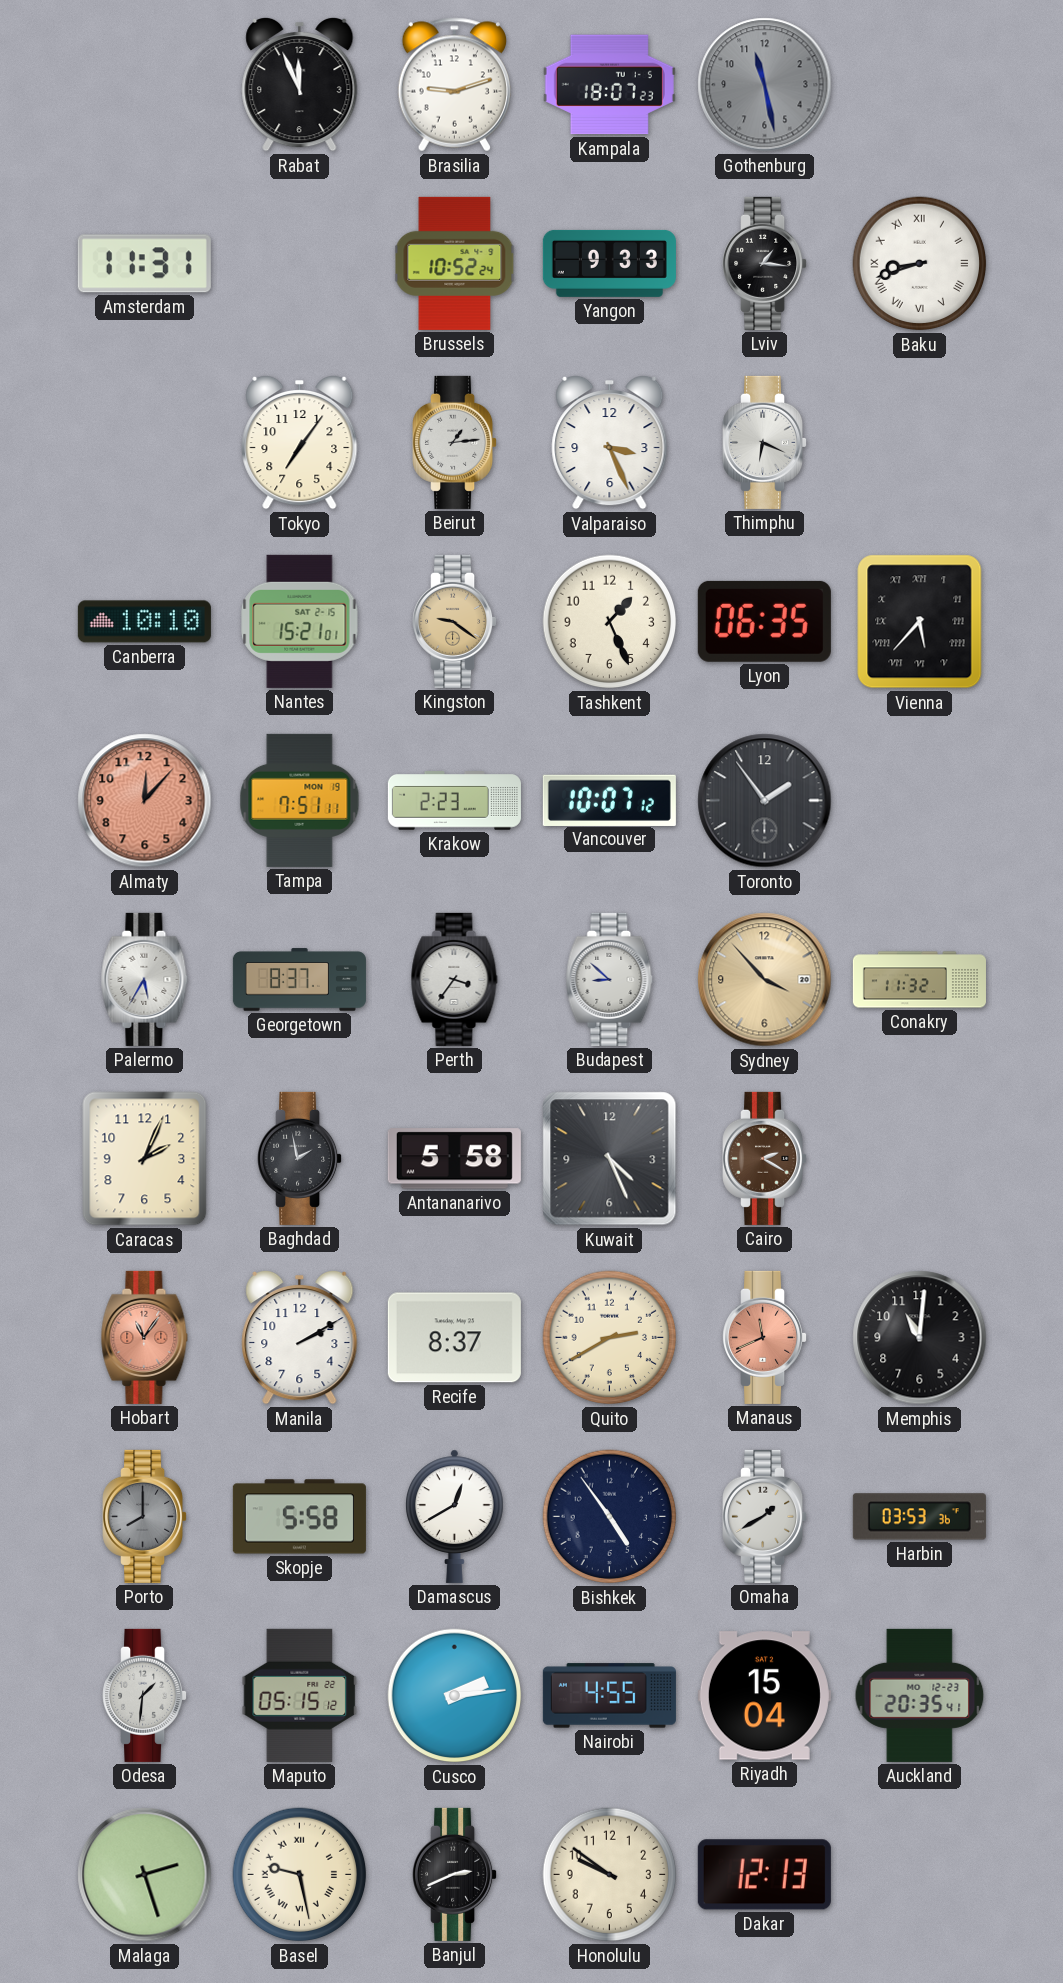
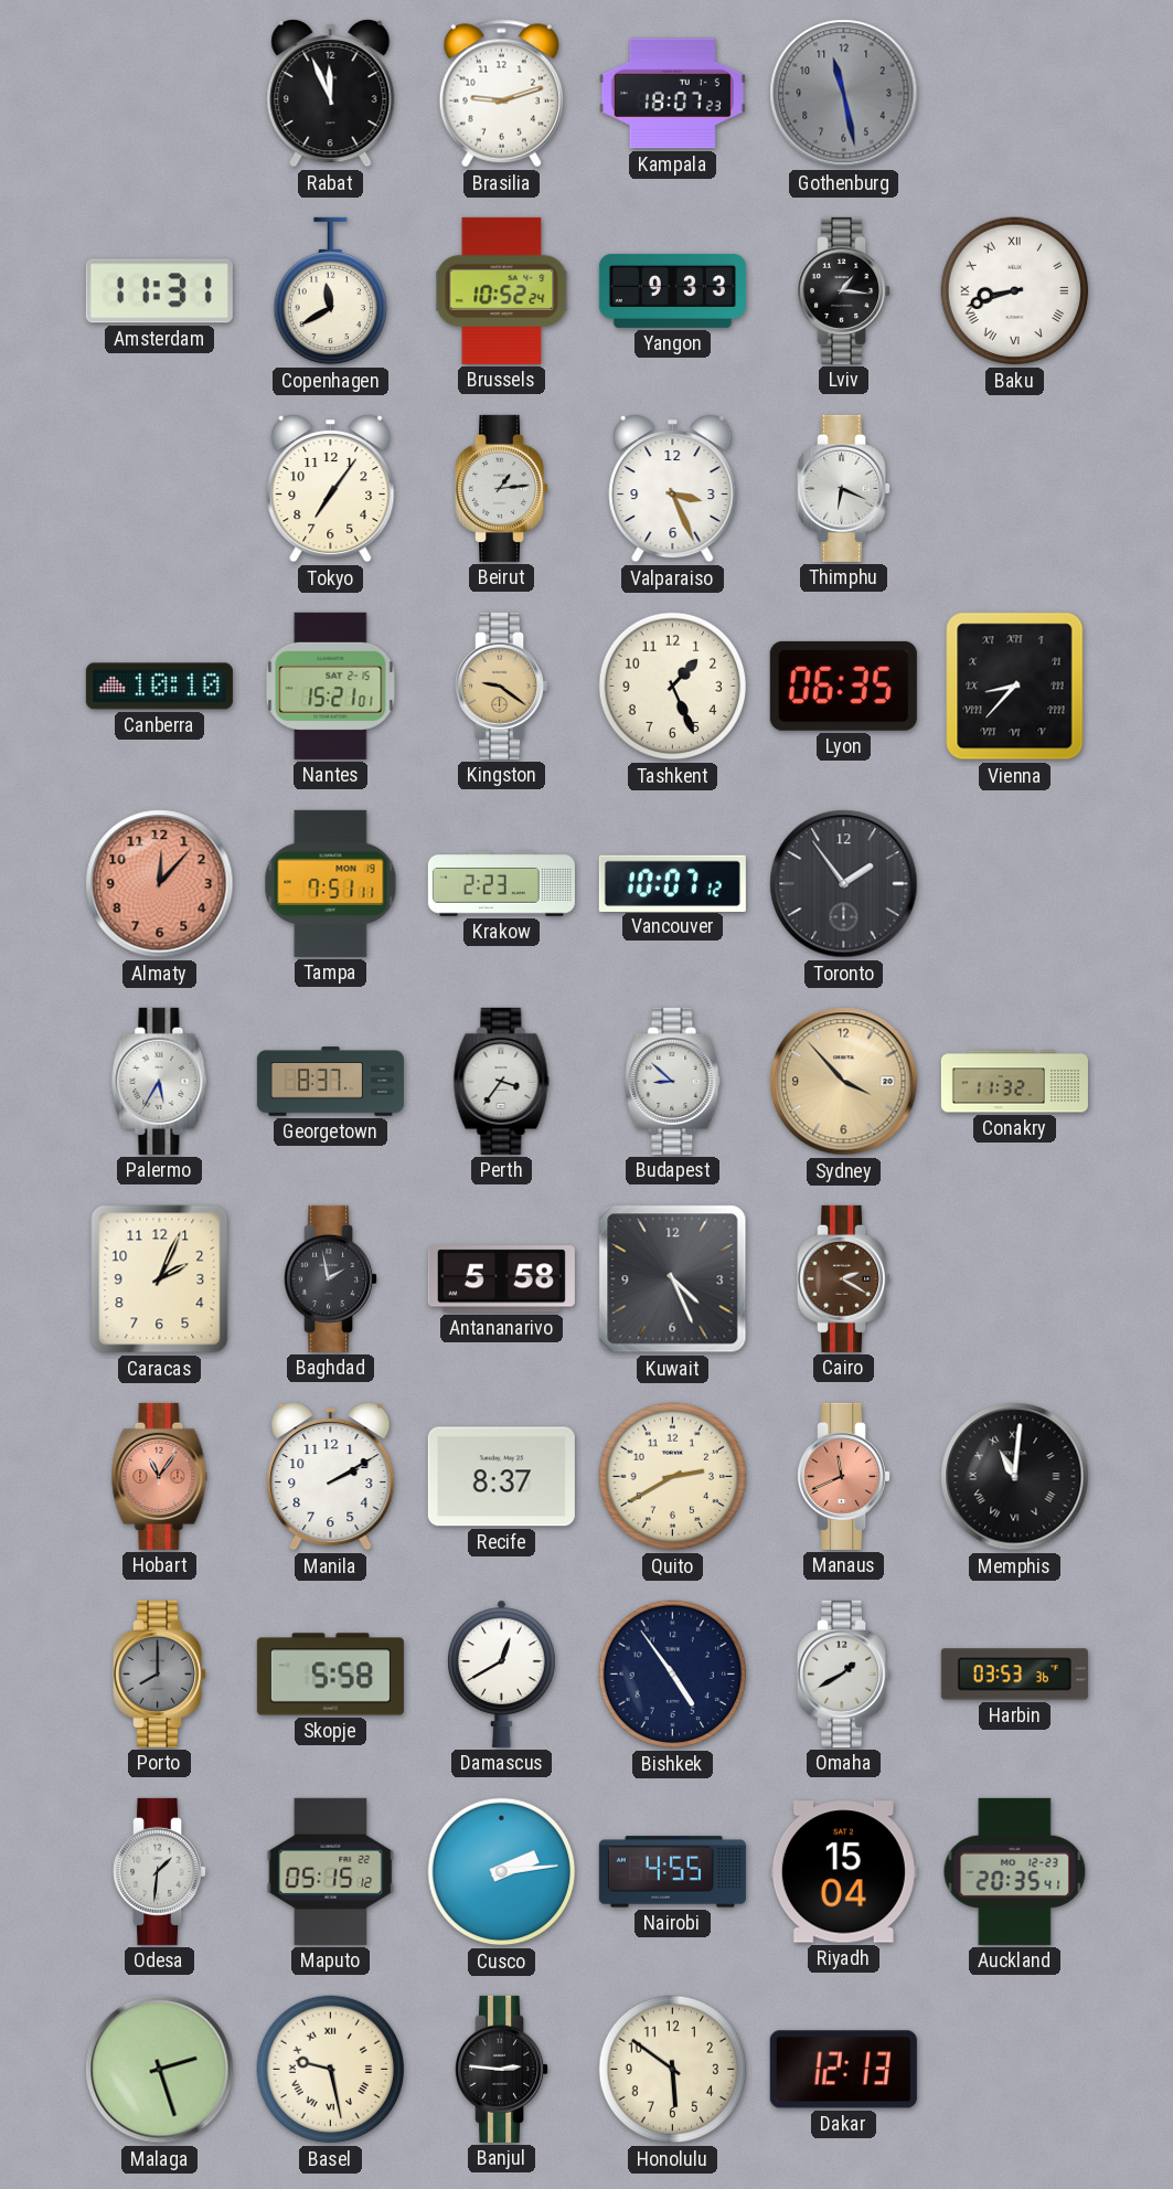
Copenhagen: none -> 11:40 (330, 291)
Vienna: 5:37 -> 8:37 (1015, 687)
Memphis numerals: Arabic -> Roman (1015, 1477)
Banjul: 2:41 -> 2:46 (502, 2069)
Honolulu: 9:51 -> 5:51 (673, 2070)
